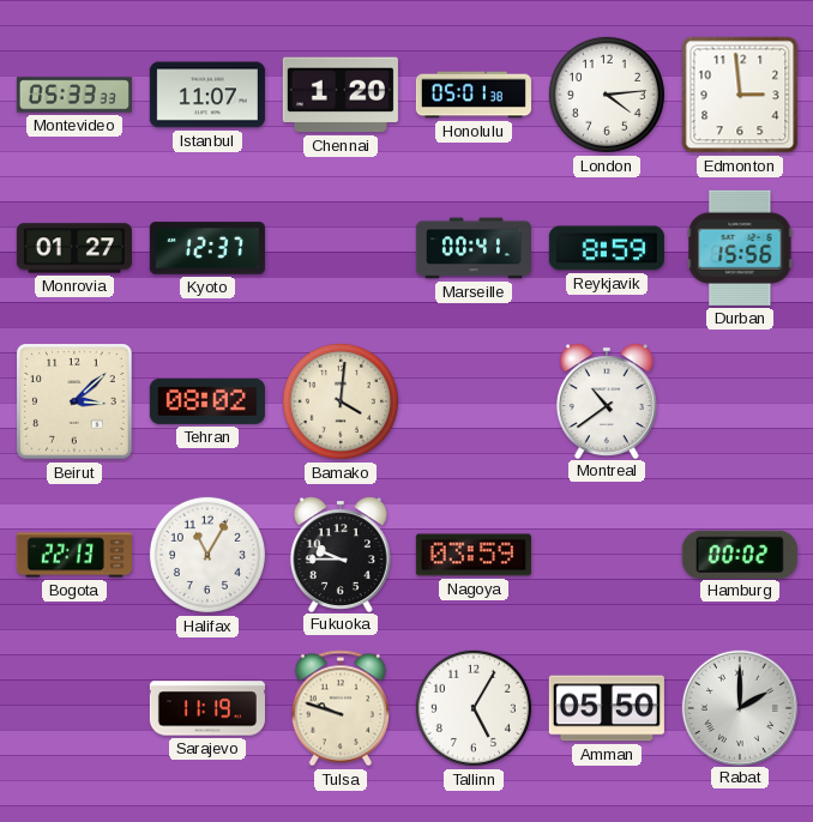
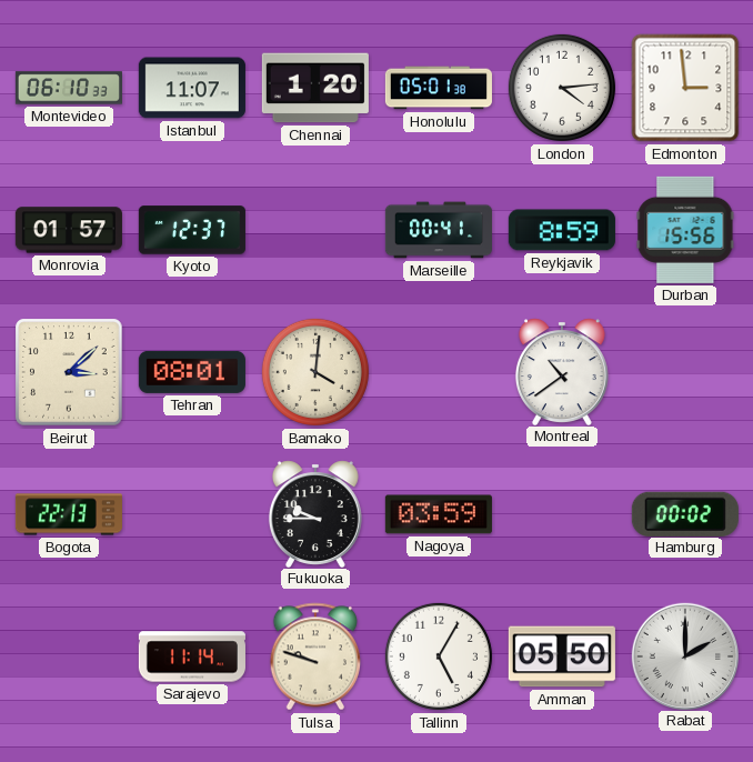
Montevideo: 05:33 -> 06:10 (69, 88)
Monrovia: 01:27 -> 01:57 (69, 230)
Tehran: 08:02 -> 08:01 (192, 372)
Halifax: 11:05 -> none (207, 555)
Sarajevo: 11:19 -> 11:14 (192, 656)
